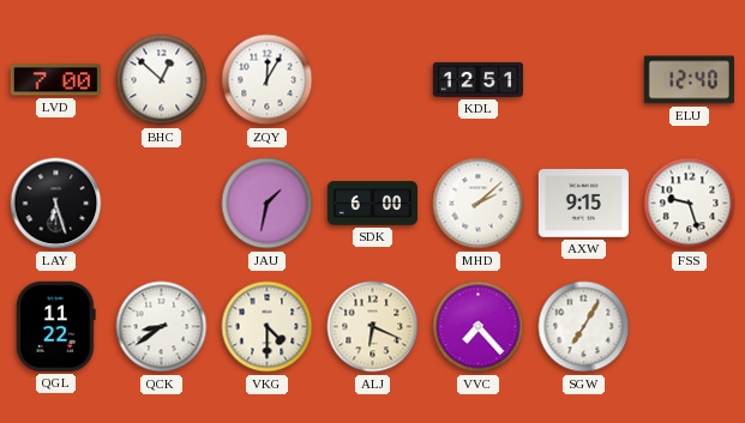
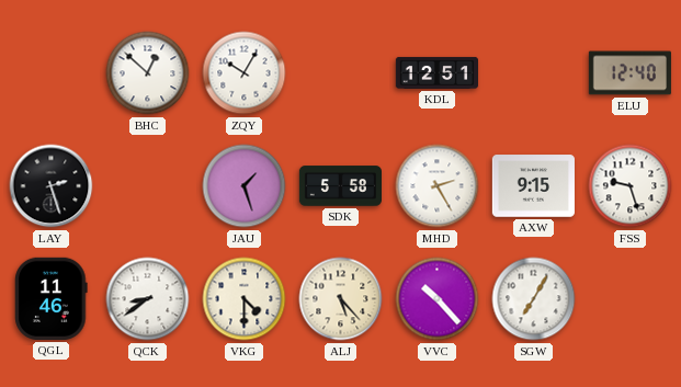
LVD: 7:00 -> none (55, 80)
ZQY: 12:05 -> 10:05 (245, 73)
LAY: 6:27 -> 2:27 (52, 186)
JAU: 1:32 -> 1:27 (245, 186)
SDK: 6:00 -> 5:58 (340, 186)
MHD: 2:08 -> 2:25 (438, 186)
QGL: 11:22 -> 11:46 (52, 298)
ALJ: 6:19 -> 5:23 (341, 299)
VVC: 7:23 -> 10:23 (438, 299)
